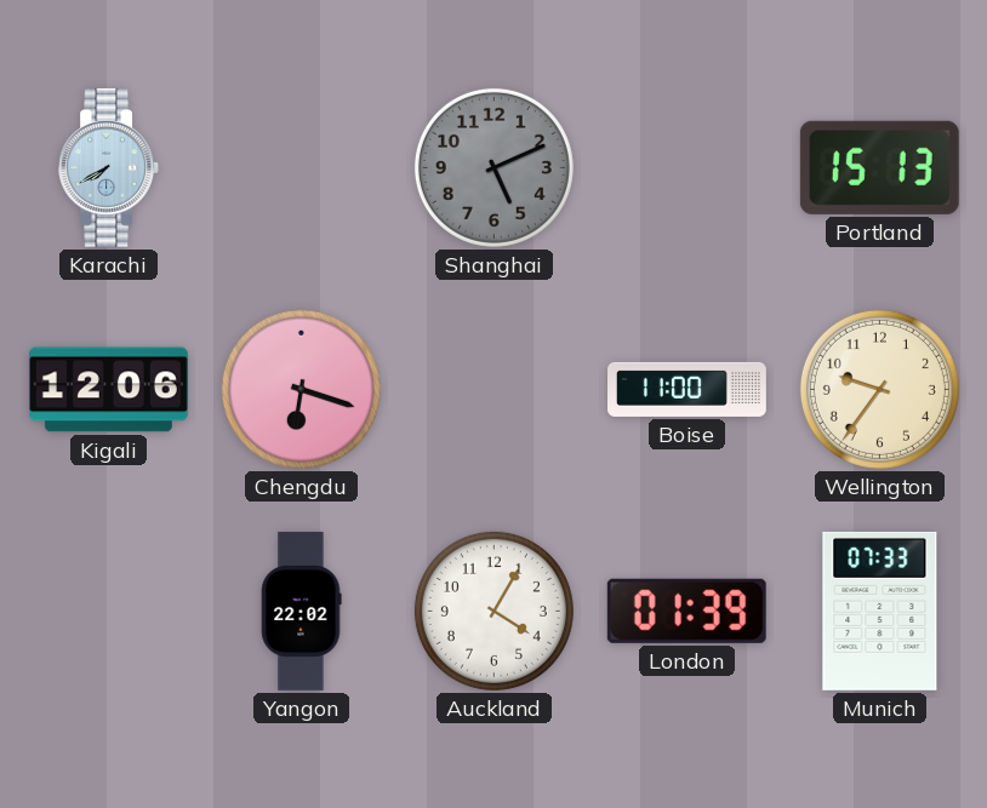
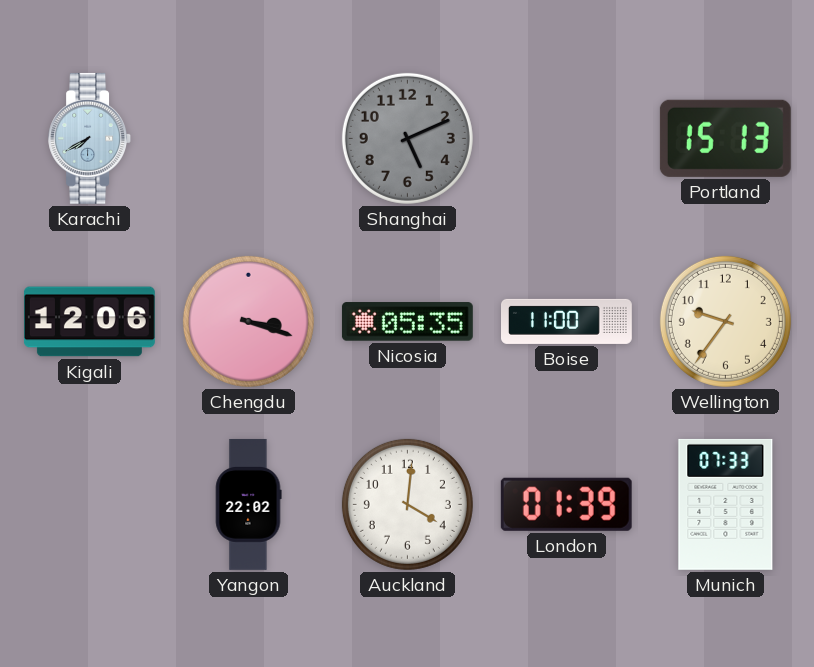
Chengdu: 6:18 -> 3:18 (248, 321)
Nicosia: none -> 05:35 (407, 322)
Auckland: 4:05 -> 4:01 (407, 504)
